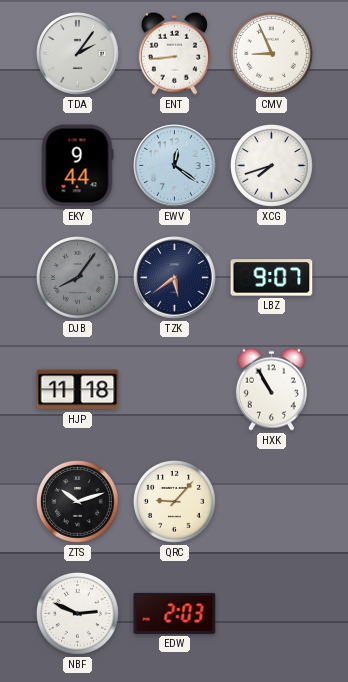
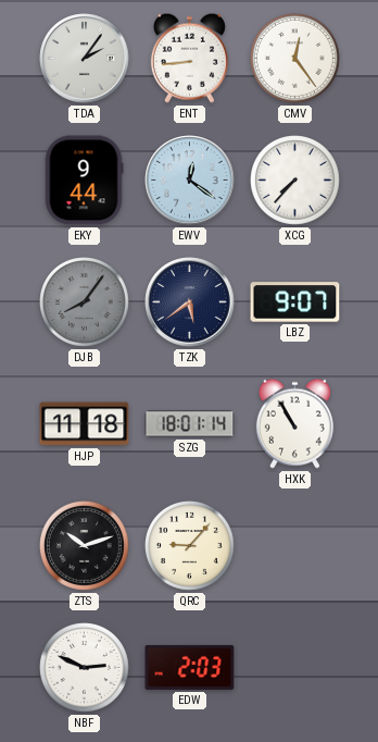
CMV: 8:56 -> 12:24 (295, 59)
XCG: 7:42 -> 7:37 (295, 181)
SZG: none -> 18:01 (190, 424)
